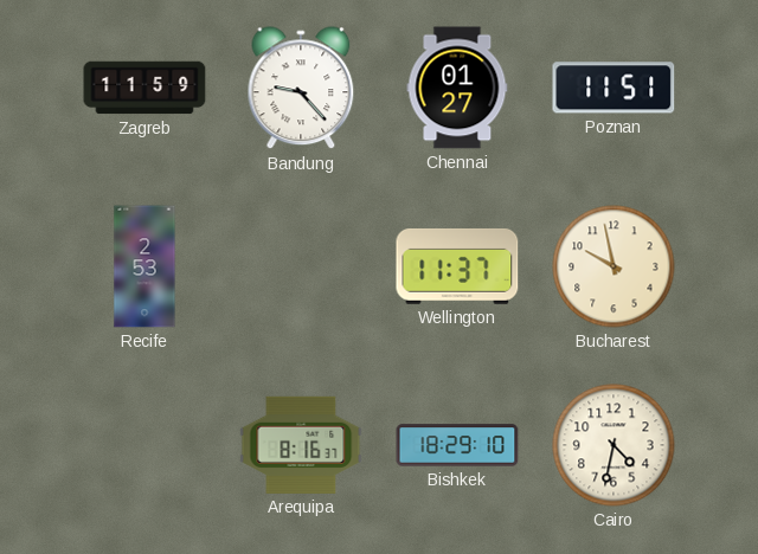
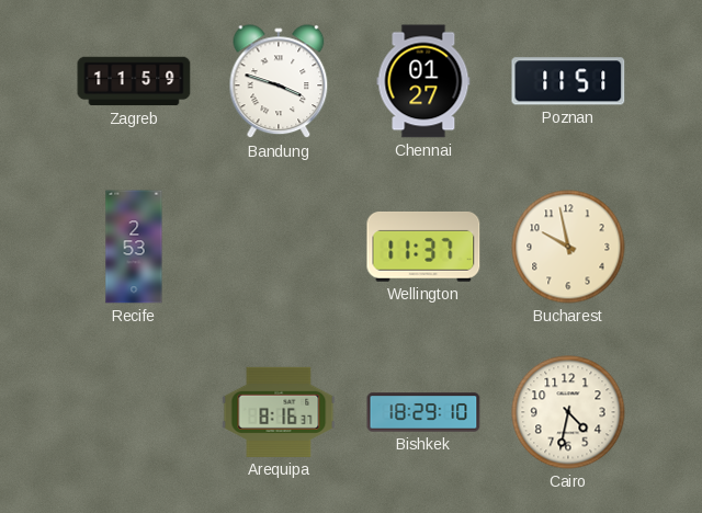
Bandung: 9:23 -> 3:48 (279, 82)
